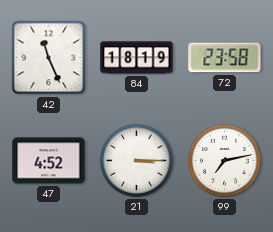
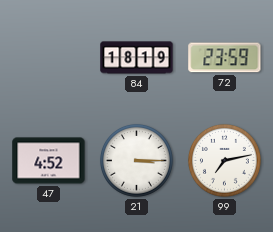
42: 11:26 -> none (49, 58)
72: 23:58 -> 23:59 (225, 58)
